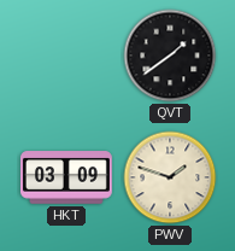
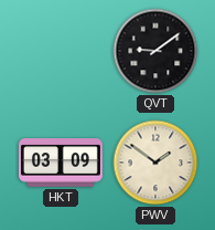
QVT: 1:39 -> 9:09 (155, 51)
PWV: 1:48 -> 1:51 (155, 163)
